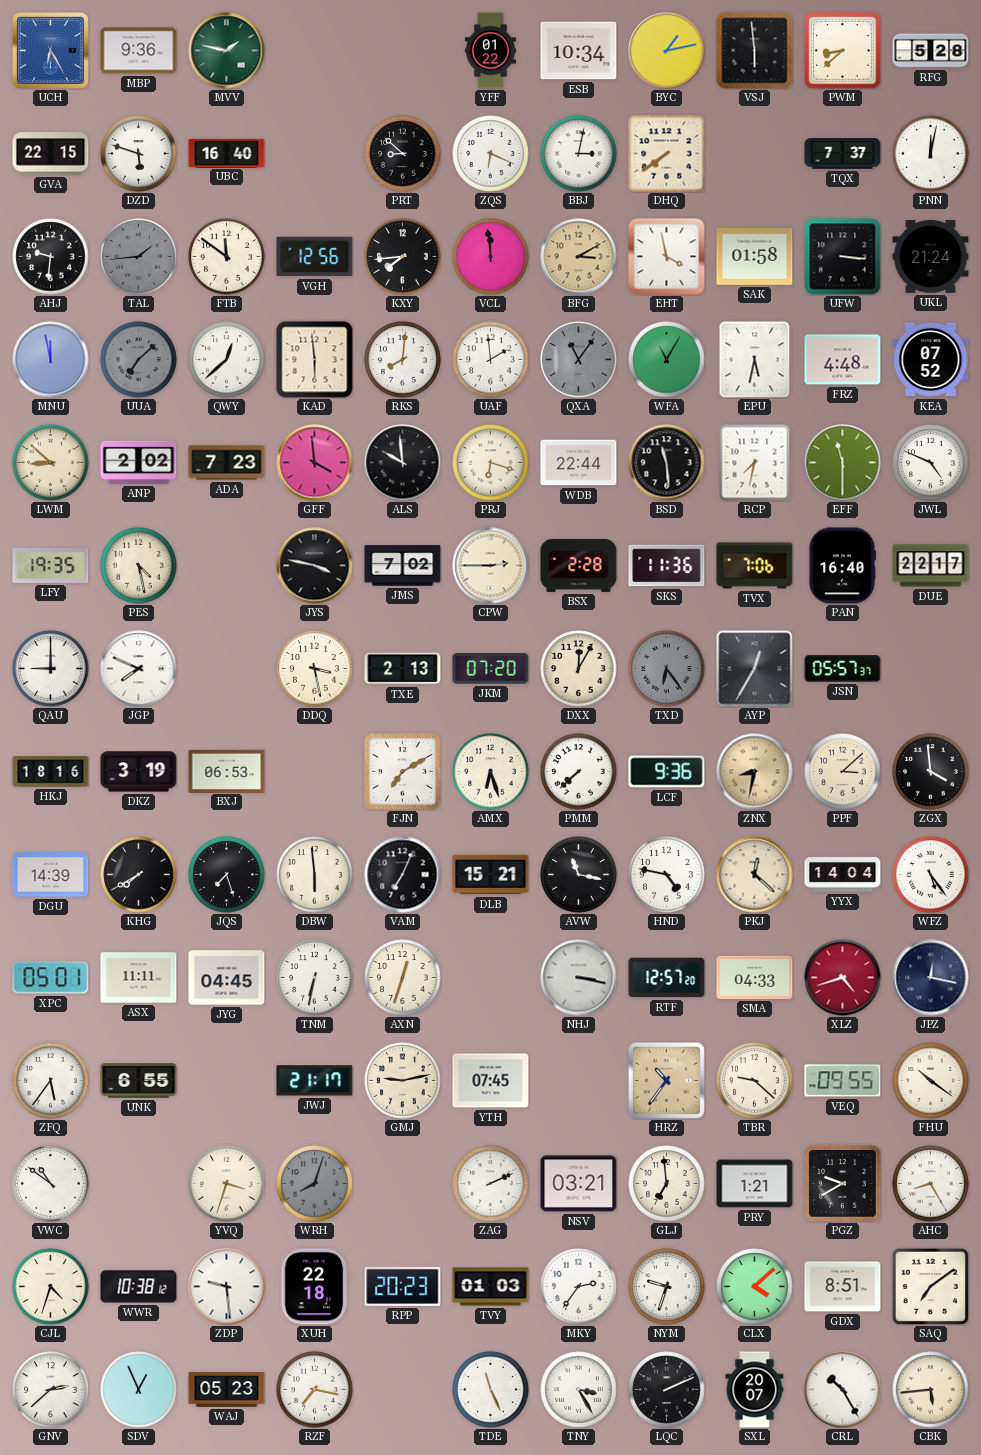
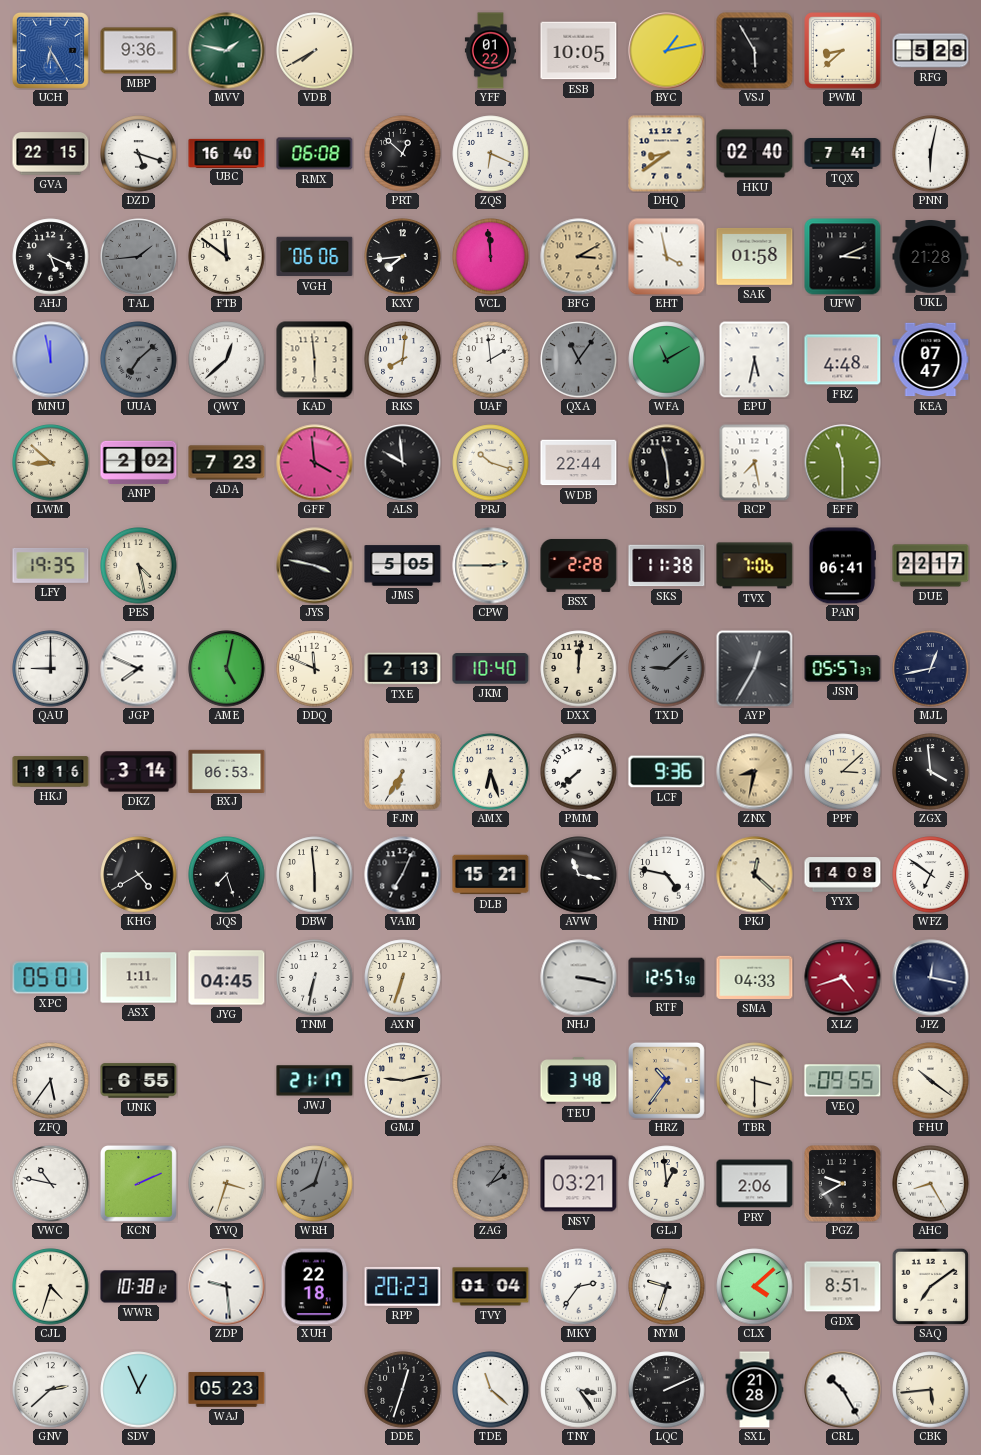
VDB: none -> 7:40 (315, 51)
ESB: 10:34 -> 10:05 (579, 51)
VSJ: 5:59 -> 5:55 (755, 51)
DZD: 5:48 -> 5:18 (139, 154)
RMX: none -> 06:08 (315, 154)
PRT: 8:52 -> 12:52 (403, 154)
BBJ: 3:02 -> none (579, 154)
DHQ: 7:39 -> 8:39 (667, 154)
HKU: none -> 02:40 (755, 154)
TQX: 7:37 -> 7:41 (843, 154)
PNN: 12:02 -> 6:02 (931, 154)
AHJ: 9:31 -> 5:19 (51, 257)
VGH: 12:56 -> 06:06 (315, 257)
UFW: 3:16 -> 3:11 (843, 257)
UKL: 21:24 -> 21:28 (931, 257)
WFA: 11:05 -> 11:10 (667, 360)
KEA: 07:52 -> 07:47 (931, 360)
PRJ: 6:18 -> 10:18 (491, 463)
RCP: 7:32 -> 7:28 (755, 462)
JWL: 4:49 -> none (931, 463)
JMS: 7:02 -> 5:05 (403, 566)
SKS: 11:36 -> 11:38 (667, 566)
PAN: 16:40 -> 06:41 (842, 566)
AME: none -> 5:02 (227, 669)
DDQ: 3:28 -> 11:49 (315, 669)
JKM: 07:20 -> 10:40 (491, 669)
DXX: 12:05 -> 12:01 (579, 669)
TXD: 6:24 -> 9:08 (667, 669)
MJL: none -> 12:43 (931, 669)
DKZ: 3:19 -> 3:14 (139, 772)
FJN: 7:10 -> 6:35 (403, 772)
DGU: 14:39 -> none (51, 875)
KHG: 7:40 -> 4:40 (139, 875)
YYX: 14:04 -> 14:08 (843, 875)
WFZ: 5:24 -> 6:51 (931, 875)
ASX: 11:11 -> 1:11 (139, 978)
AXN: 12:33 -> 6:33 (403, 978)
RTF: 12:57:20 -> 12:57:50 (667, 978)
YTH: 07:45 -> none (491, 1081)
TEU: none -> 3:48 (579, 1081)
TBR: 9:22 -> 3:30 (755, 1081)
VWC: 10:51 -> 10:47 (51, 1184)
KCN: none -> 2:11 (138, 1183)
ZAG: 2:11 -> 2:06 (491, 1184)
ZAG dial: white -> grey (491, 1184)
GLJ: 6:59 -> 12:59 (667, 1184)
PRY: 1:21 -> 2:06 (755, 1184)
TVY: 01:03 -> 01:04 (491, 1287)
RZF: 7:17 -> none (315, 1390)
DDE: none -> 12:33 (403, 1390)
TDE: 11:26 -> 11:22 (491, 1390)
TNY: 3:25 -> 3:24 (579, 1390)
SXL: 20:07 -> 21:28 (755, 1390)
